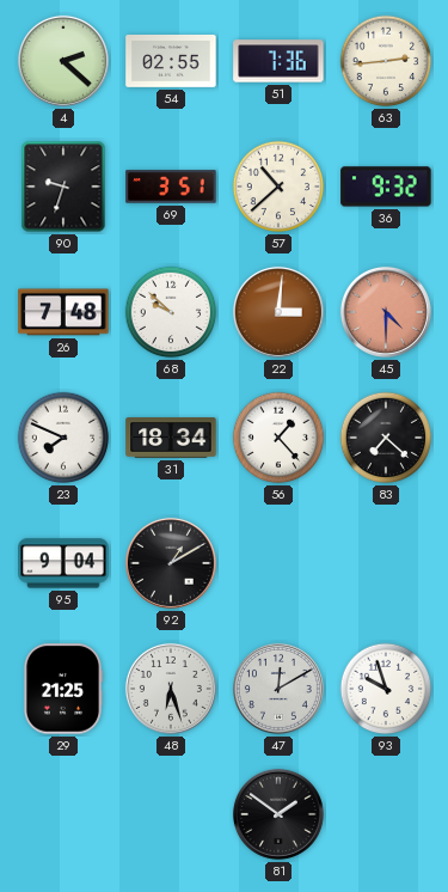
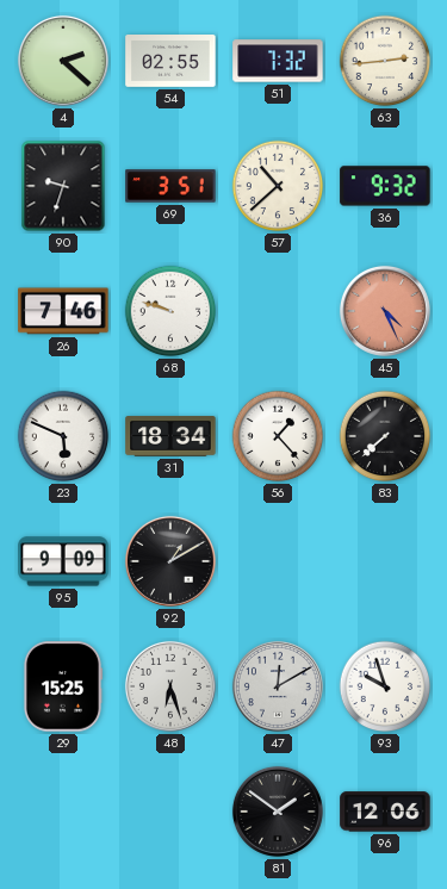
51: 7:36 -> 7:32 (278, 61)
26: 7:48 -> 7:46 (63, 311)
68: 9:52 -> 9:48 (170, 311)
22: 3:01 -> none (278, 312)
45: 4:30 -> 4:26 (385, 311)
23: 7:49 -> 5:49 (63, 436)
83: 7:22 -> 7:38 (385, 436)
95: 9:04 -> 9:09 (63, 561)
29: 21:25 -> 15:25 (63, 686)
96: none -> 12:06 (385, 812)
